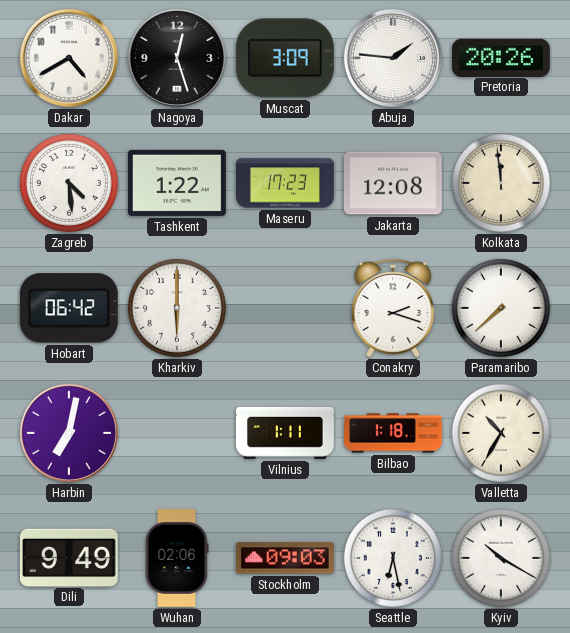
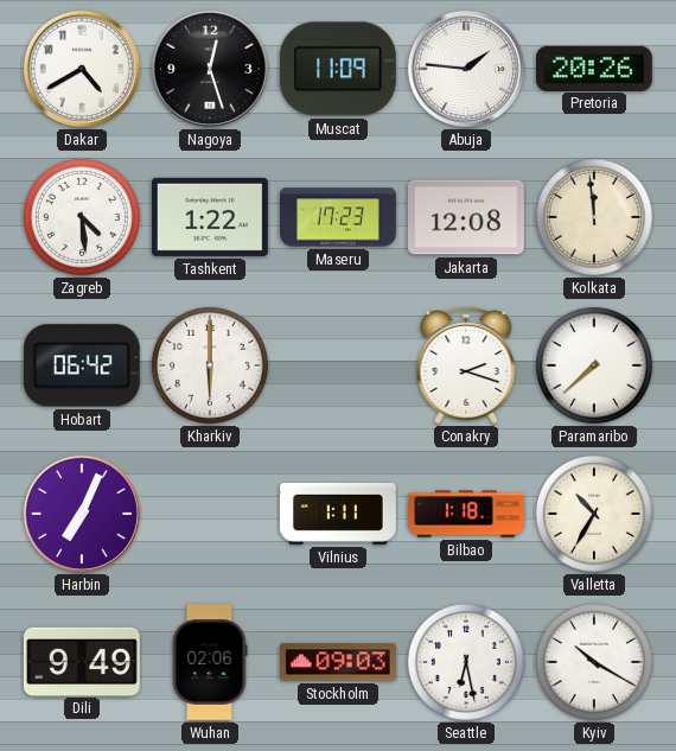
Muscat: 3:09 -> 11:09 (338, 69)
Harbin: 7:02 -> 7:04 (82, 514)
